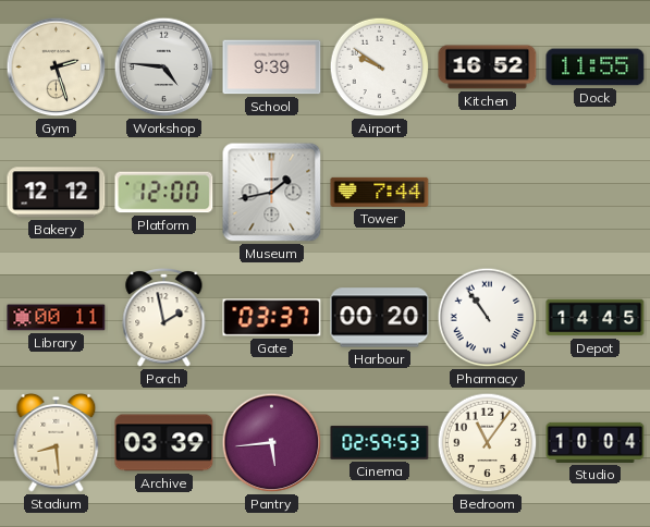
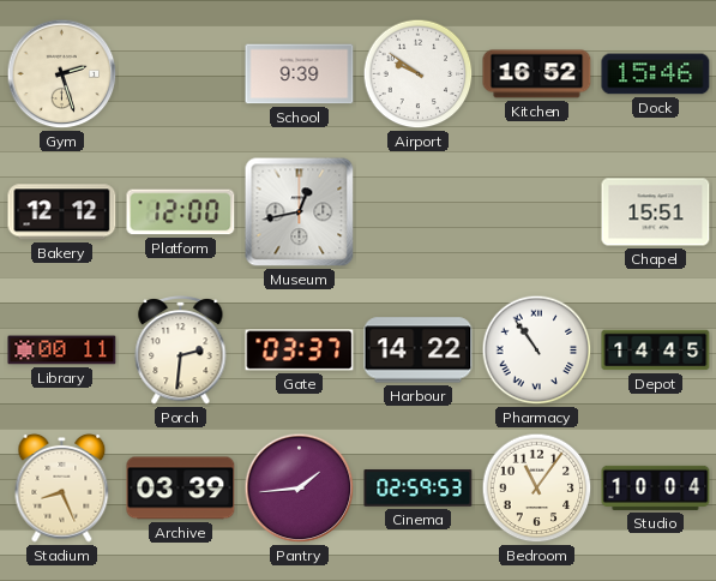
Workshop: 4:46 -> none (164, 68)
Dock: 11:55 -> 15:46 (656, 74)
Museum: 1:43 -> 12:43 (300, 212)
Tower: 7:44 -> none (380, 192)
Chapel: none -> 15:51 (656, 212)
Porch: 1:58 -> 2:31 (181, 351)
Harbour: 00:20 -> 14:22 (419, 351)
Stadium: 8:29 -> 8:26 (62, 487)
Pantry: 5:44 -> 1:44 (300, 489)
